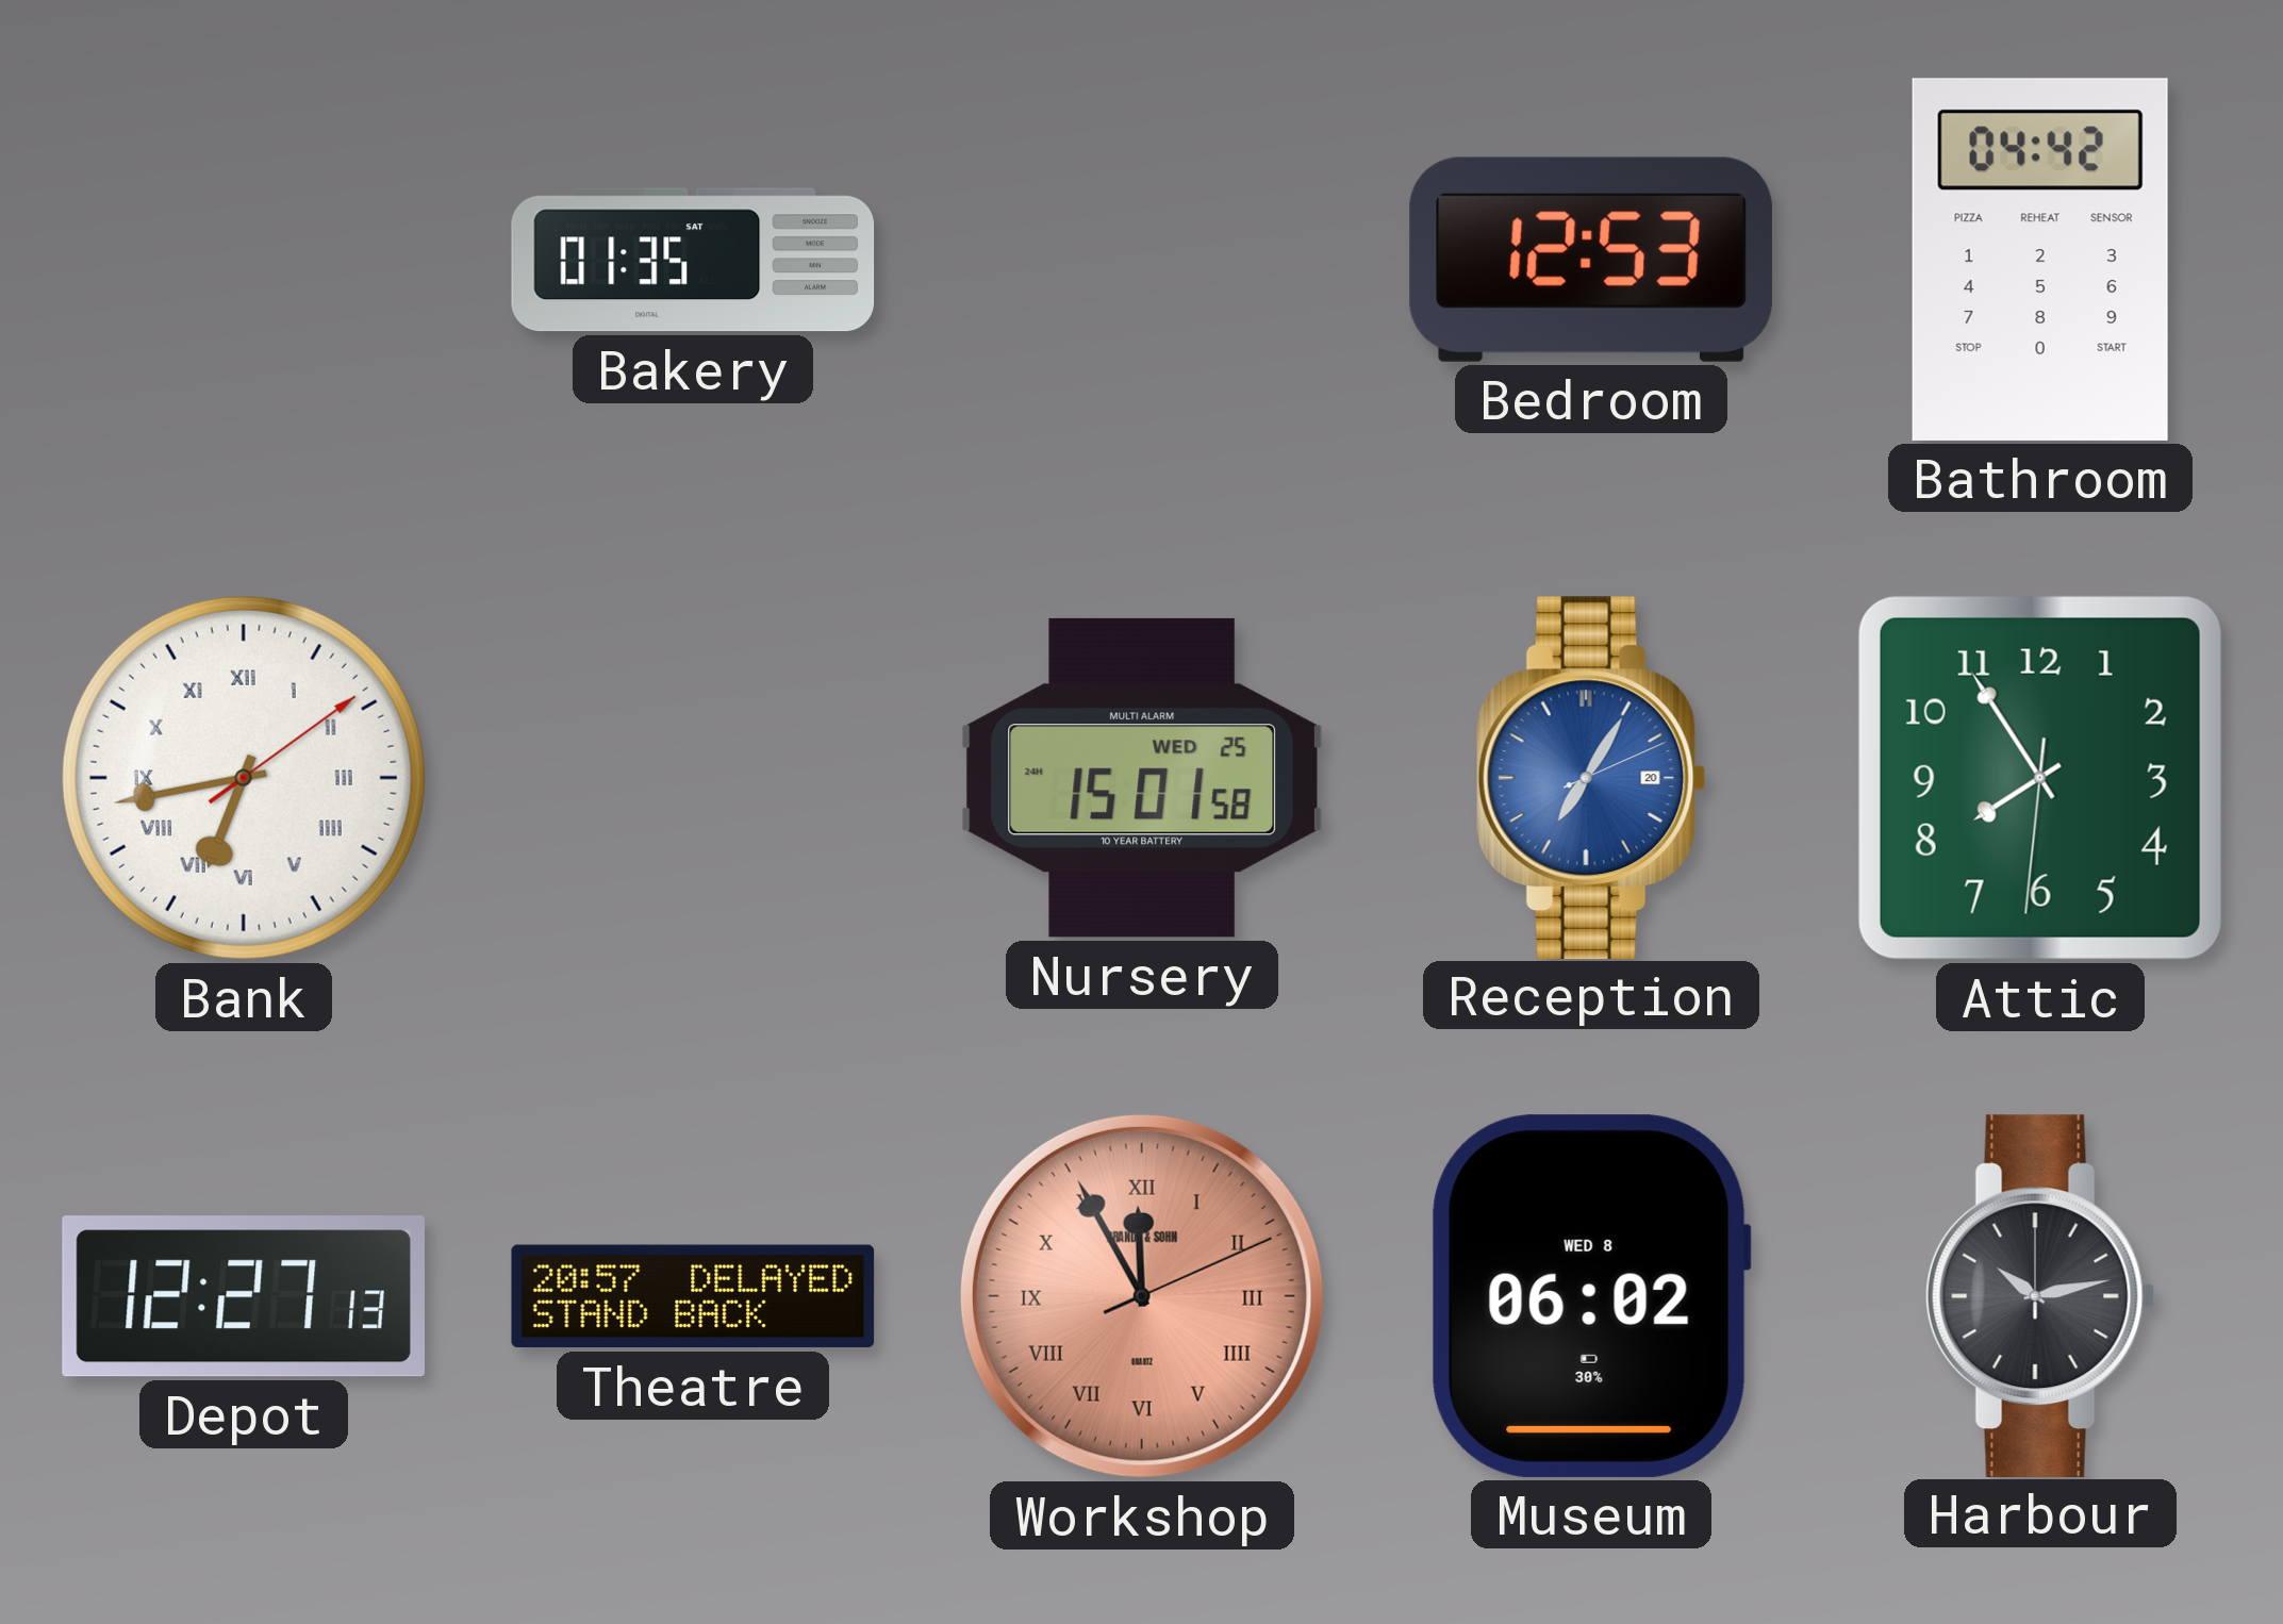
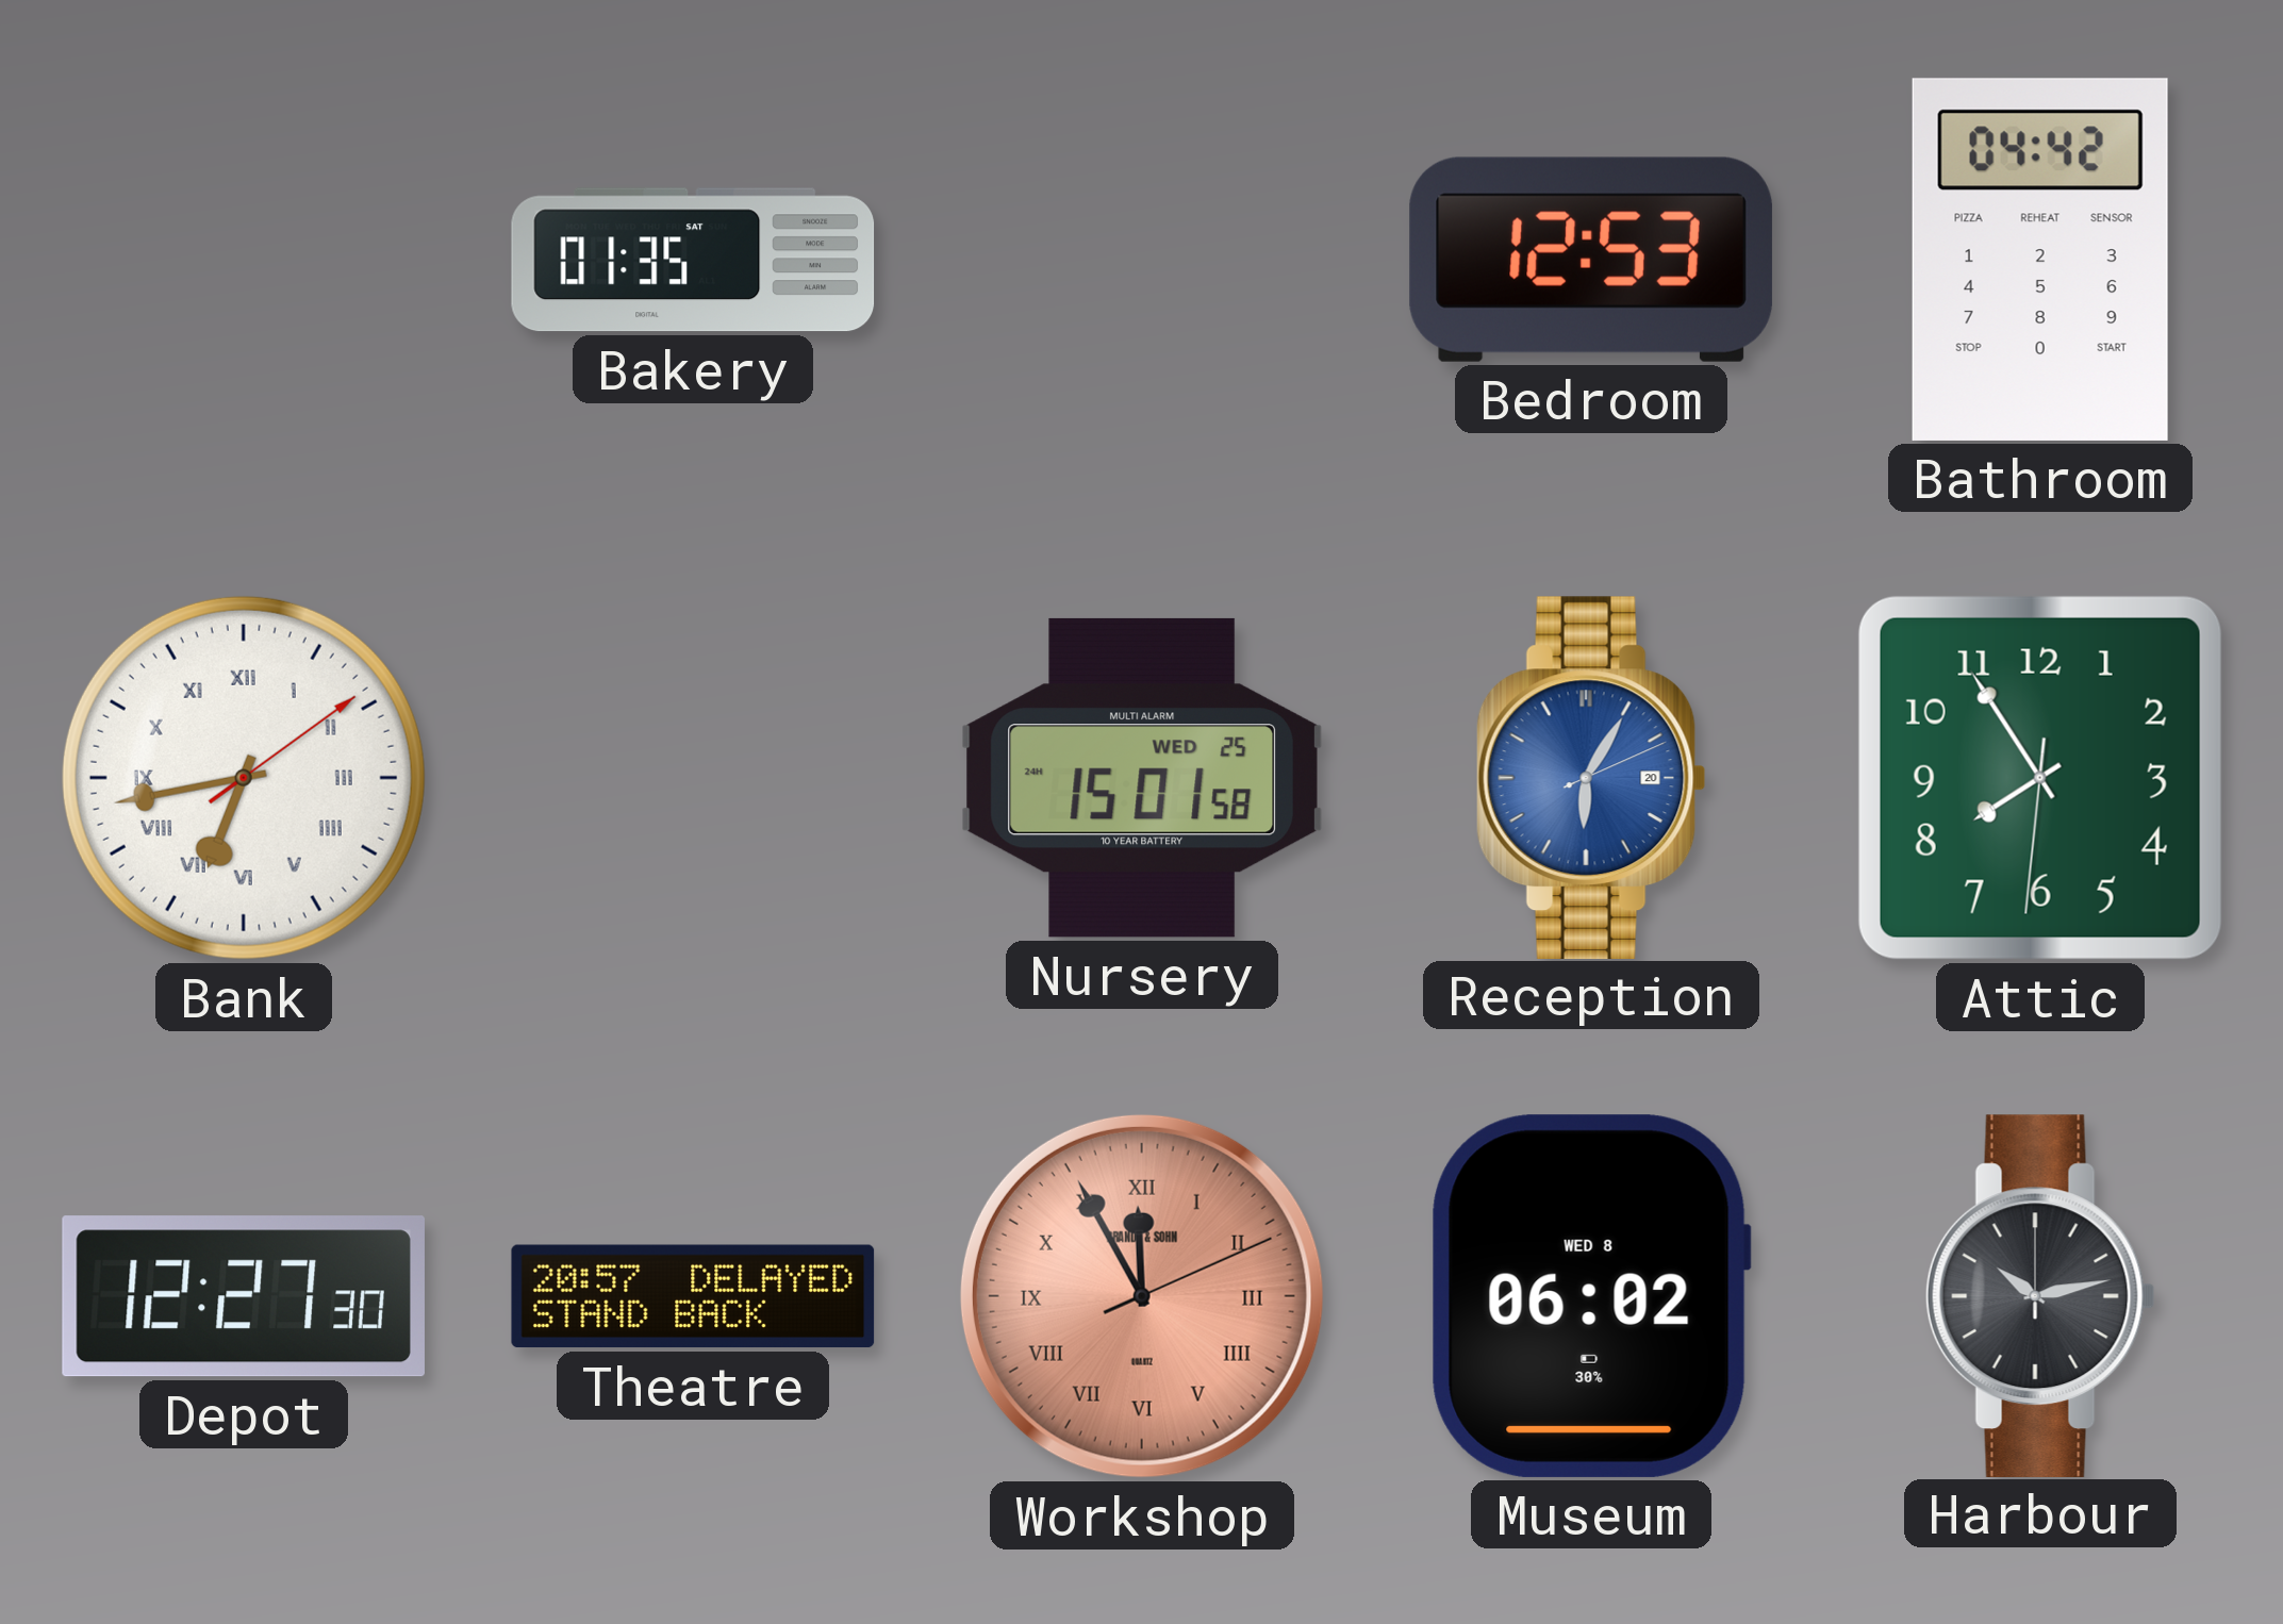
Reception: 7:05 -> 6:05 (1591, 777)
Depot: 12:27:13 -> 12:27:30 (244, 1296)
